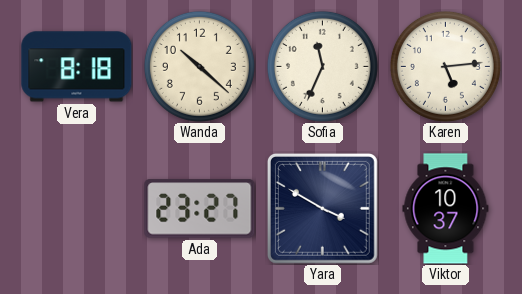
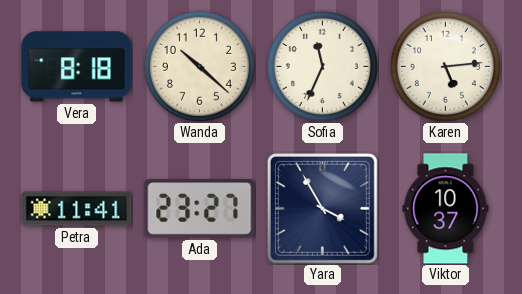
Petra: none -> 11:41 (77, 209)
Yara: 3:50 -> 3:55 (322, 208)
